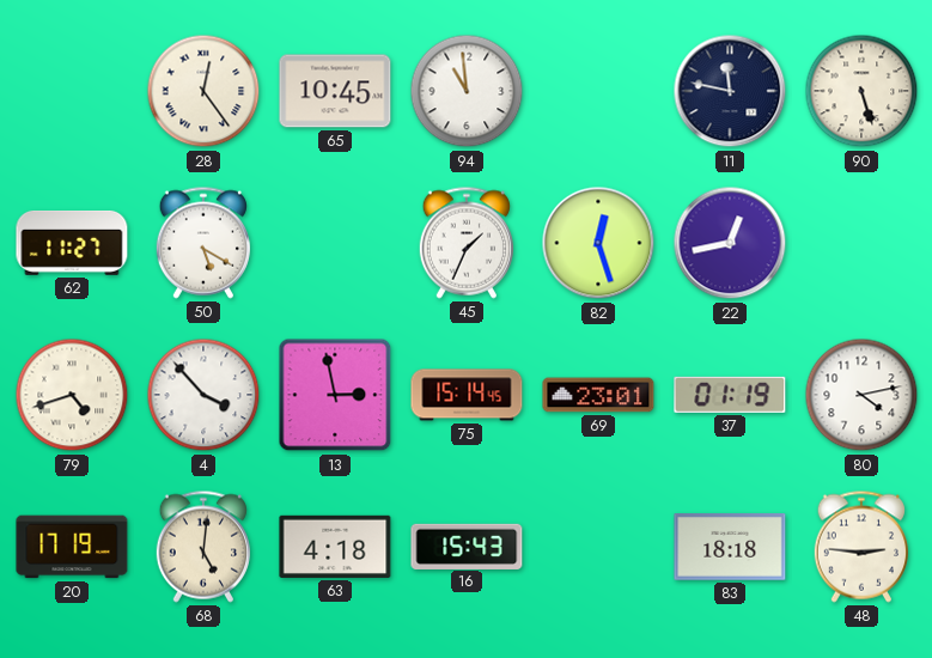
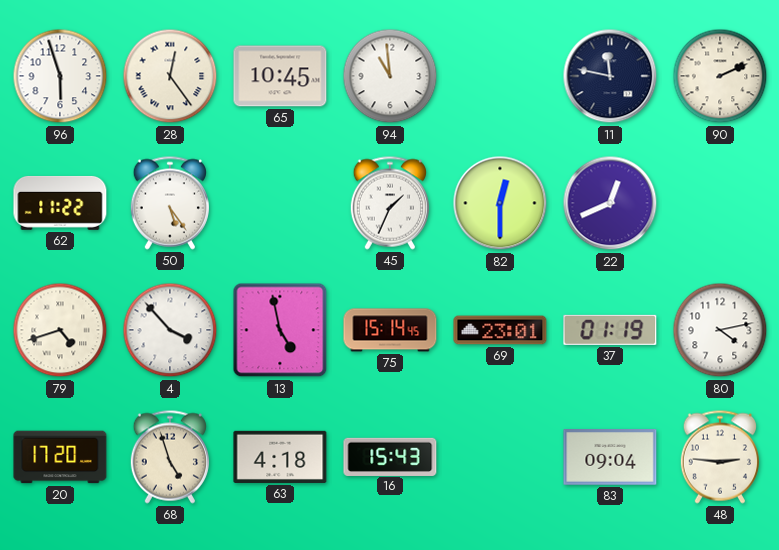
96: none -> 5:57 (60, 76)
90: 5:27 -> 2:11 (720, 76)
62: 11:27 -> 11:22 (60, 203)
50: 5:20 -> 5:24 (169, 203)
82: 12:27 -> 12:30 (500, 203)
22: 12:43 -> 12:41 (610, 203)
13: 2:58 -> 4:58 (280, 330)
20: 17:19 -> 17:20 (60, 457)
68: 5:01 -> 4:57 (169, 457)
83: 18:18 -> 09:04 (610, 457)
